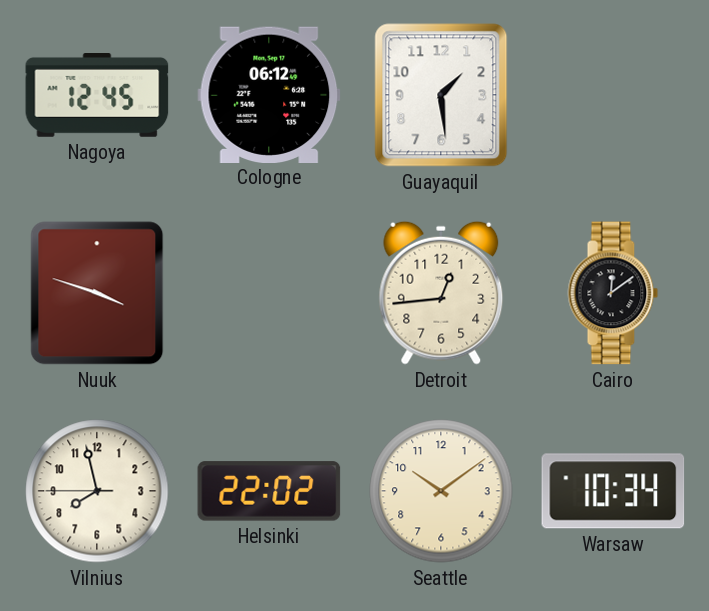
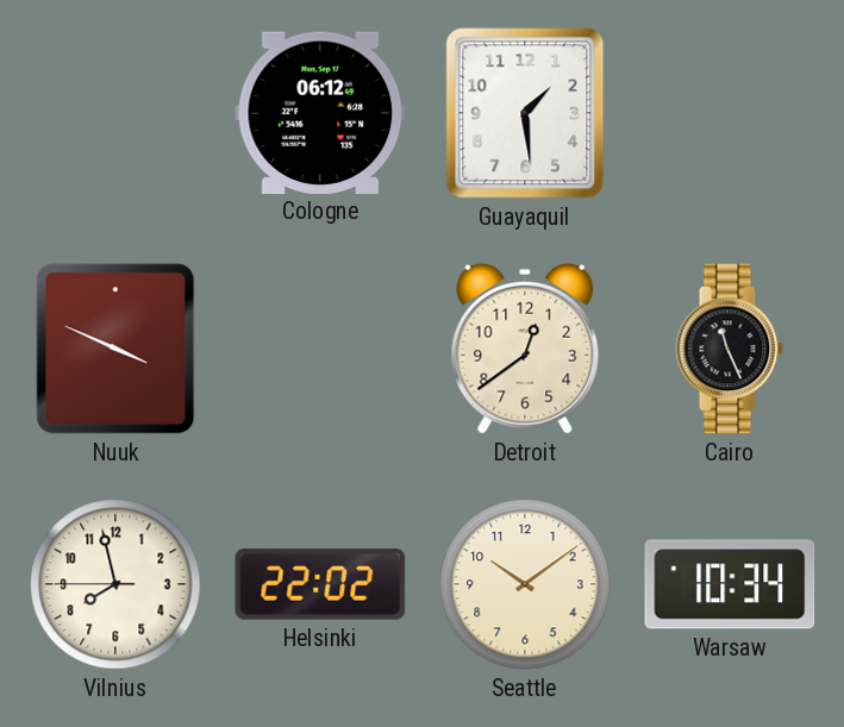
Nagoya: 12:45 -> none (97, 96)
Nuuk: 3:48 -> 3:49 (115, 349)
Detroit: 12:44 -> 12:39 (525, 349)
Cairo: 12:09 -> 11:26 (730, 349)
